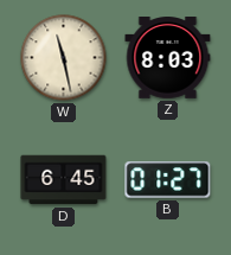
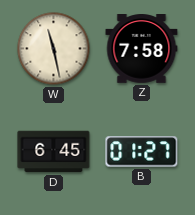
Z: 8:03 -> 7:58 (142, 49)
